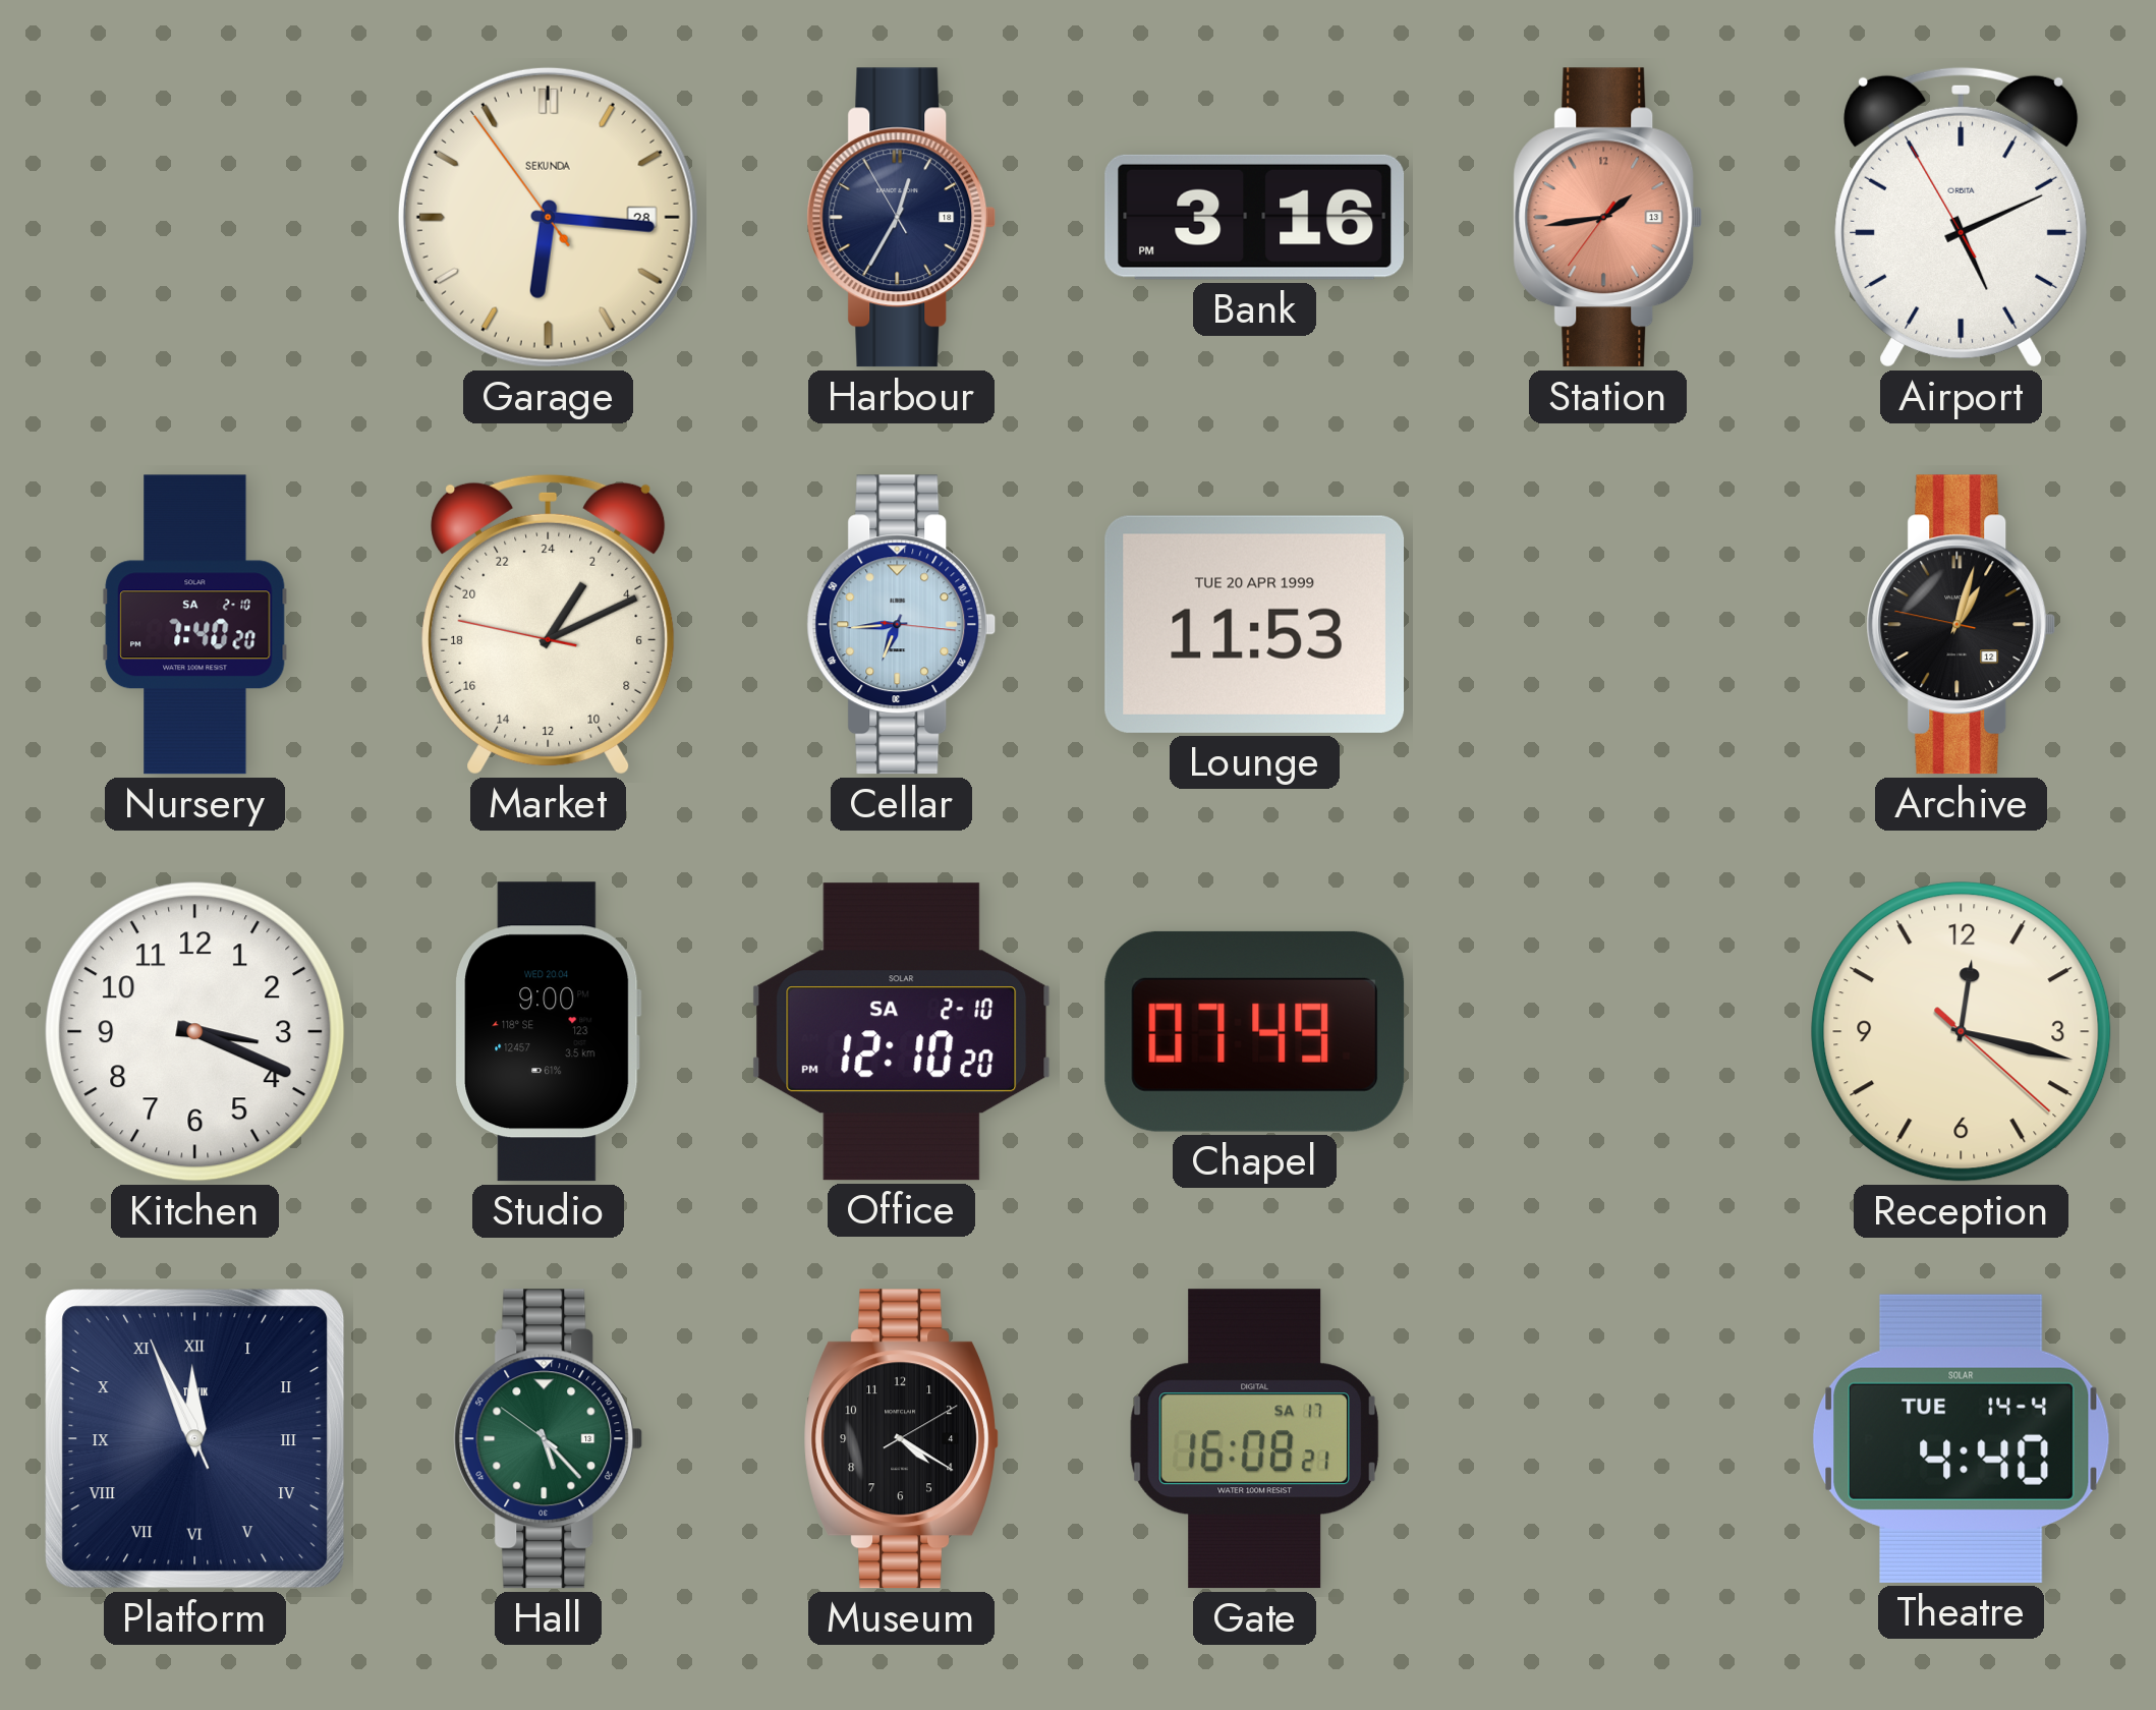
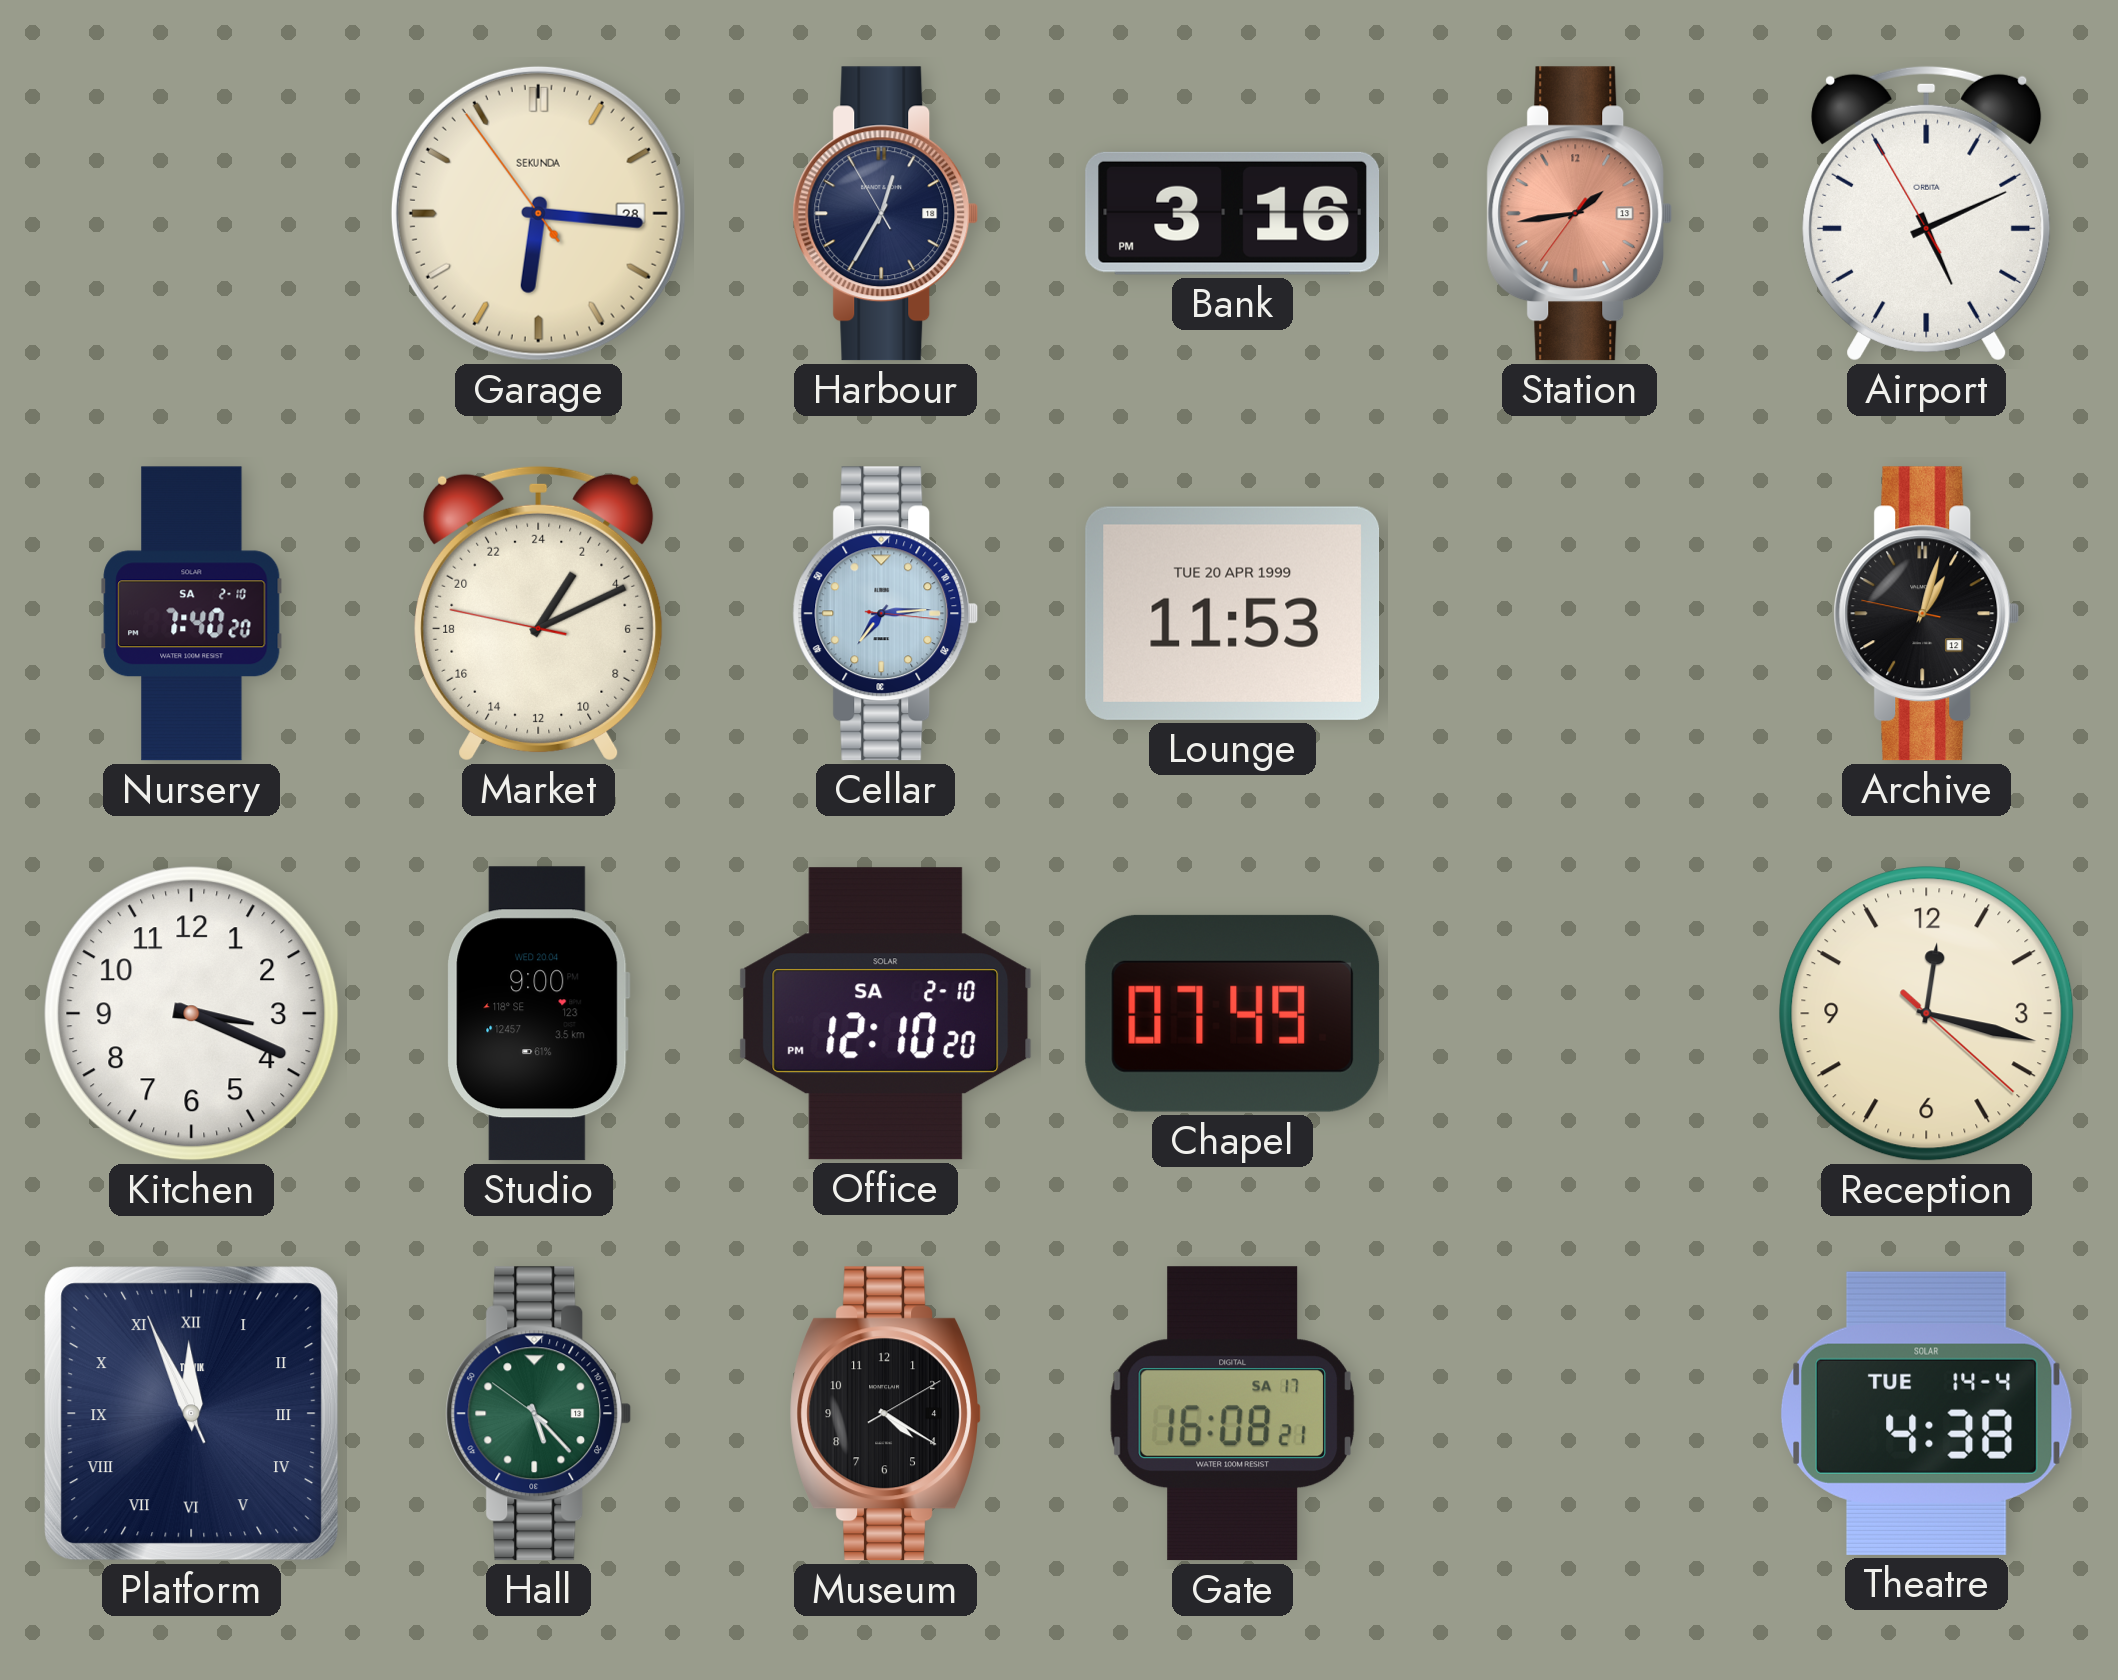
Cellar: 6:44 -> 7:14 (886, 614)
Theatre: 4:40 -> 4:38 (1927, 1413)
